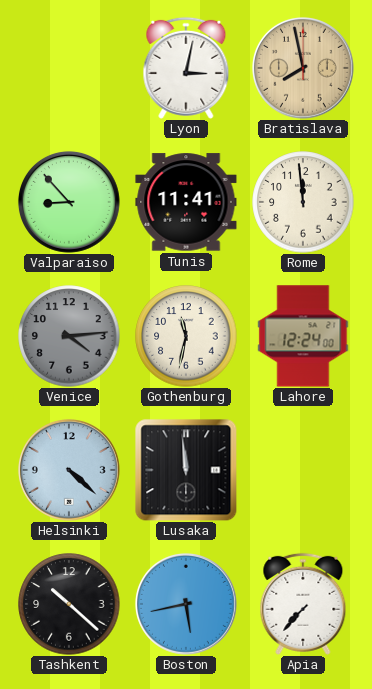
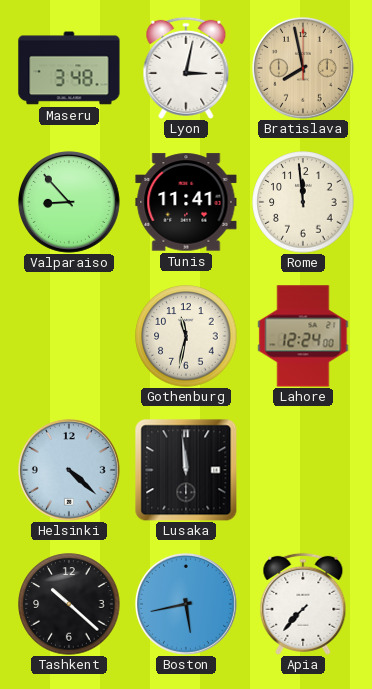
Maseru: none -> 3:48 (69, 68)
Venice: 4:14 -> none (69, 336)
